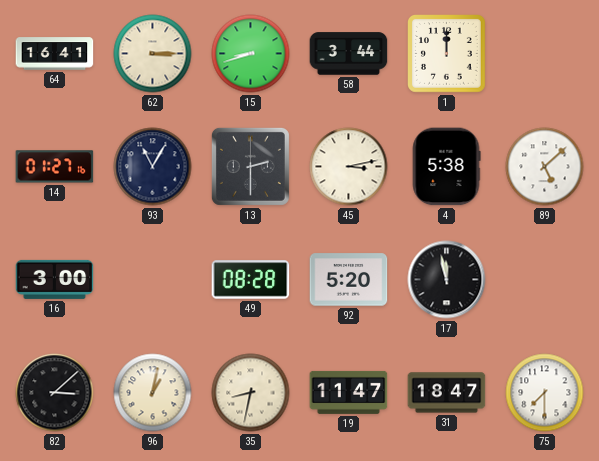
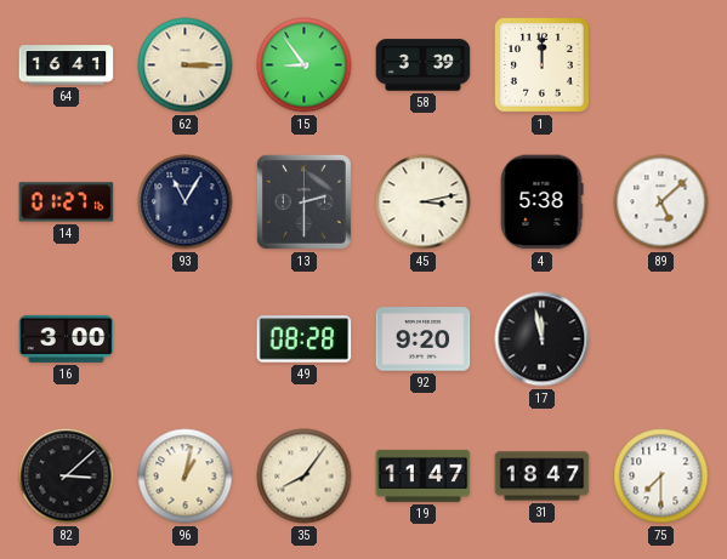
15: 8:42 -> 8:54 (305, 65)
58: 3:44 -> 3:39 (424, 65)
92: 5:20 -> 9:20 (424, 340)
35: 8:32 -> 8:06 (305, 477)
